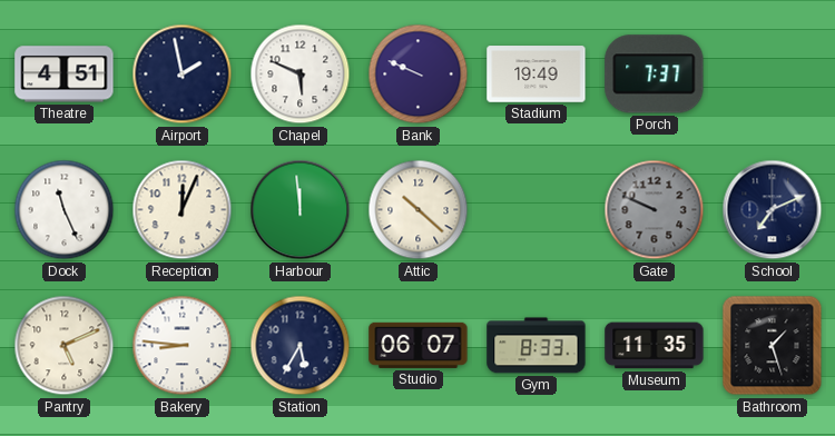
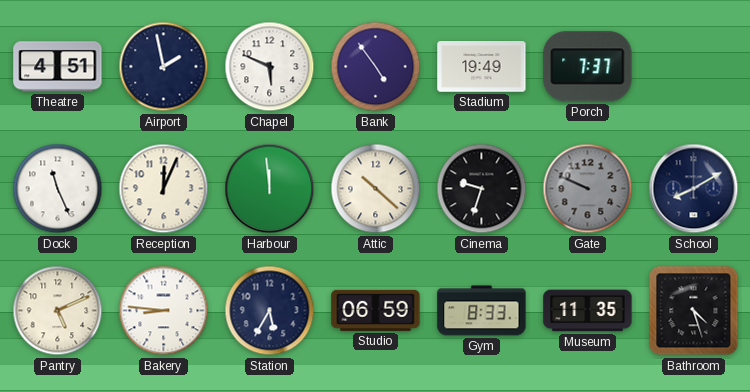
Bank: 9:49 -> 4:54 (376, 67)
Cinema: none -> 9:33 (482, 189)
School: 7:11 -> 8:10 (694, 189)
Studio: 06:07 -> 06:59 (376, 310)
Bathroom: 1:27 -> 4:27 (694, 311)
